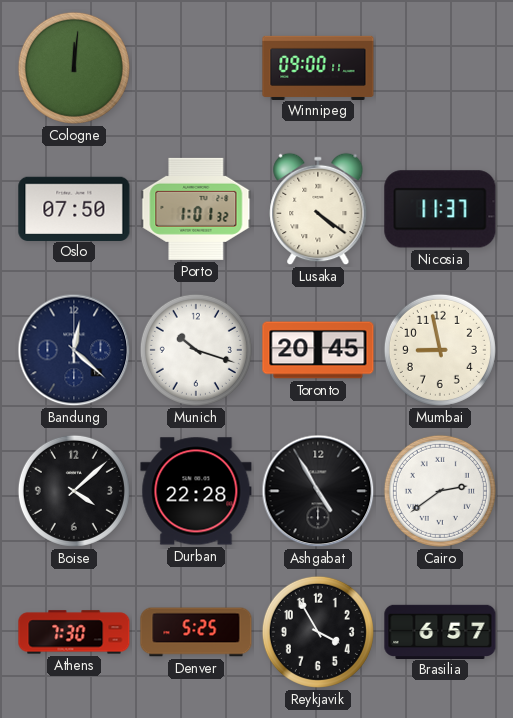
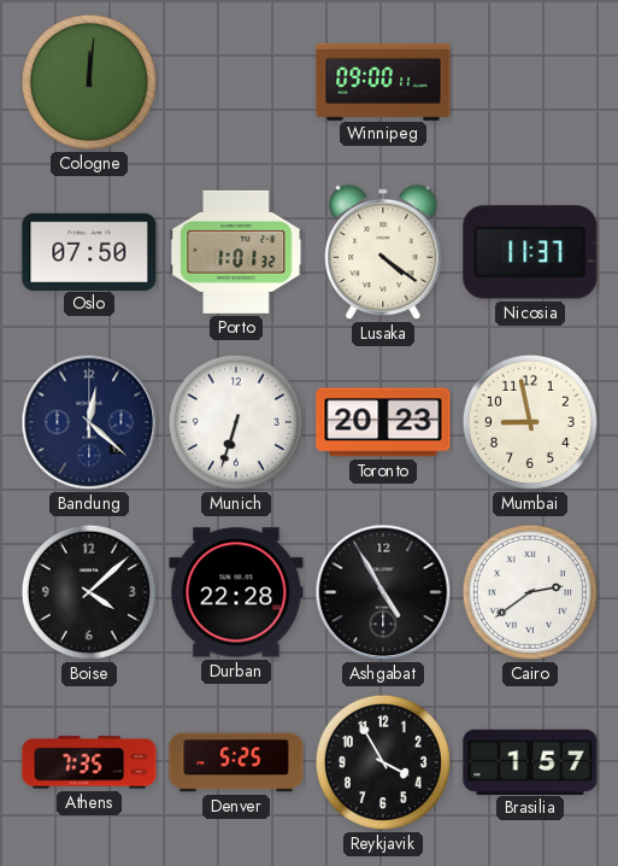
Munich: 10:18 -> 6:33 (236, 422)
Toronto: 20:45 -> 20:23 (383, 422)
Athens: 7:30 -> 7:35 (89, 762)
Brasilia: 6:57 -> 1:57 (530, 761)
